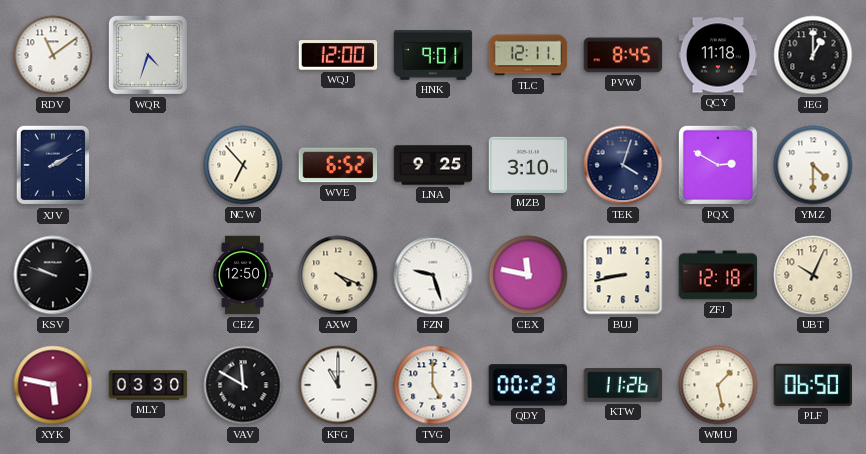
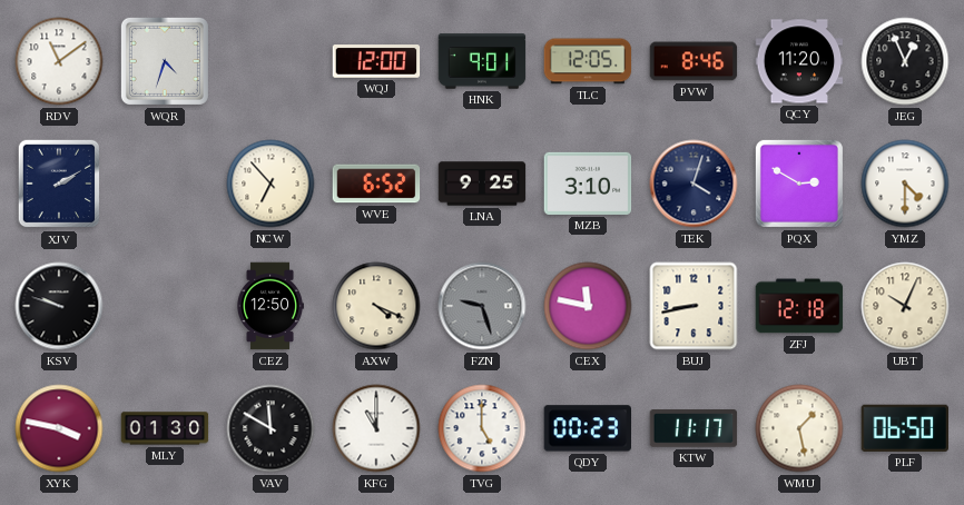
TLC: 12:11 -> 12:05 (588, 61)
PVW: 8:45 -> 8:46 (694, 61)
QCY: 11:18 -> 11:20 (799, 61)
JEG: 1:00 -> 12:56 (905, 61)
FZN dial: white -> grey (482, 306)
XYK: 5:47 -> 3:47 (59, 428)
MLY: 03:30 -> 01:30 (165, 428)
KTW: 11:26 -> 11:17 (694, 428)
